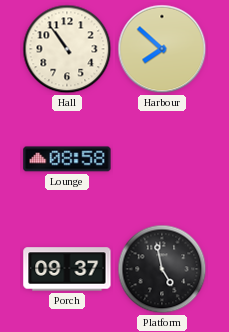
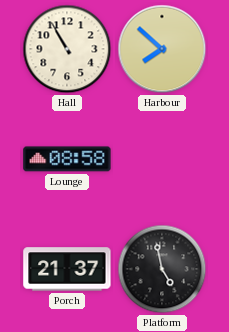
Hall: 10:54 -> 10:55 (67, 49)
Porch: 09:37 -> 21:37 (67, 269)
